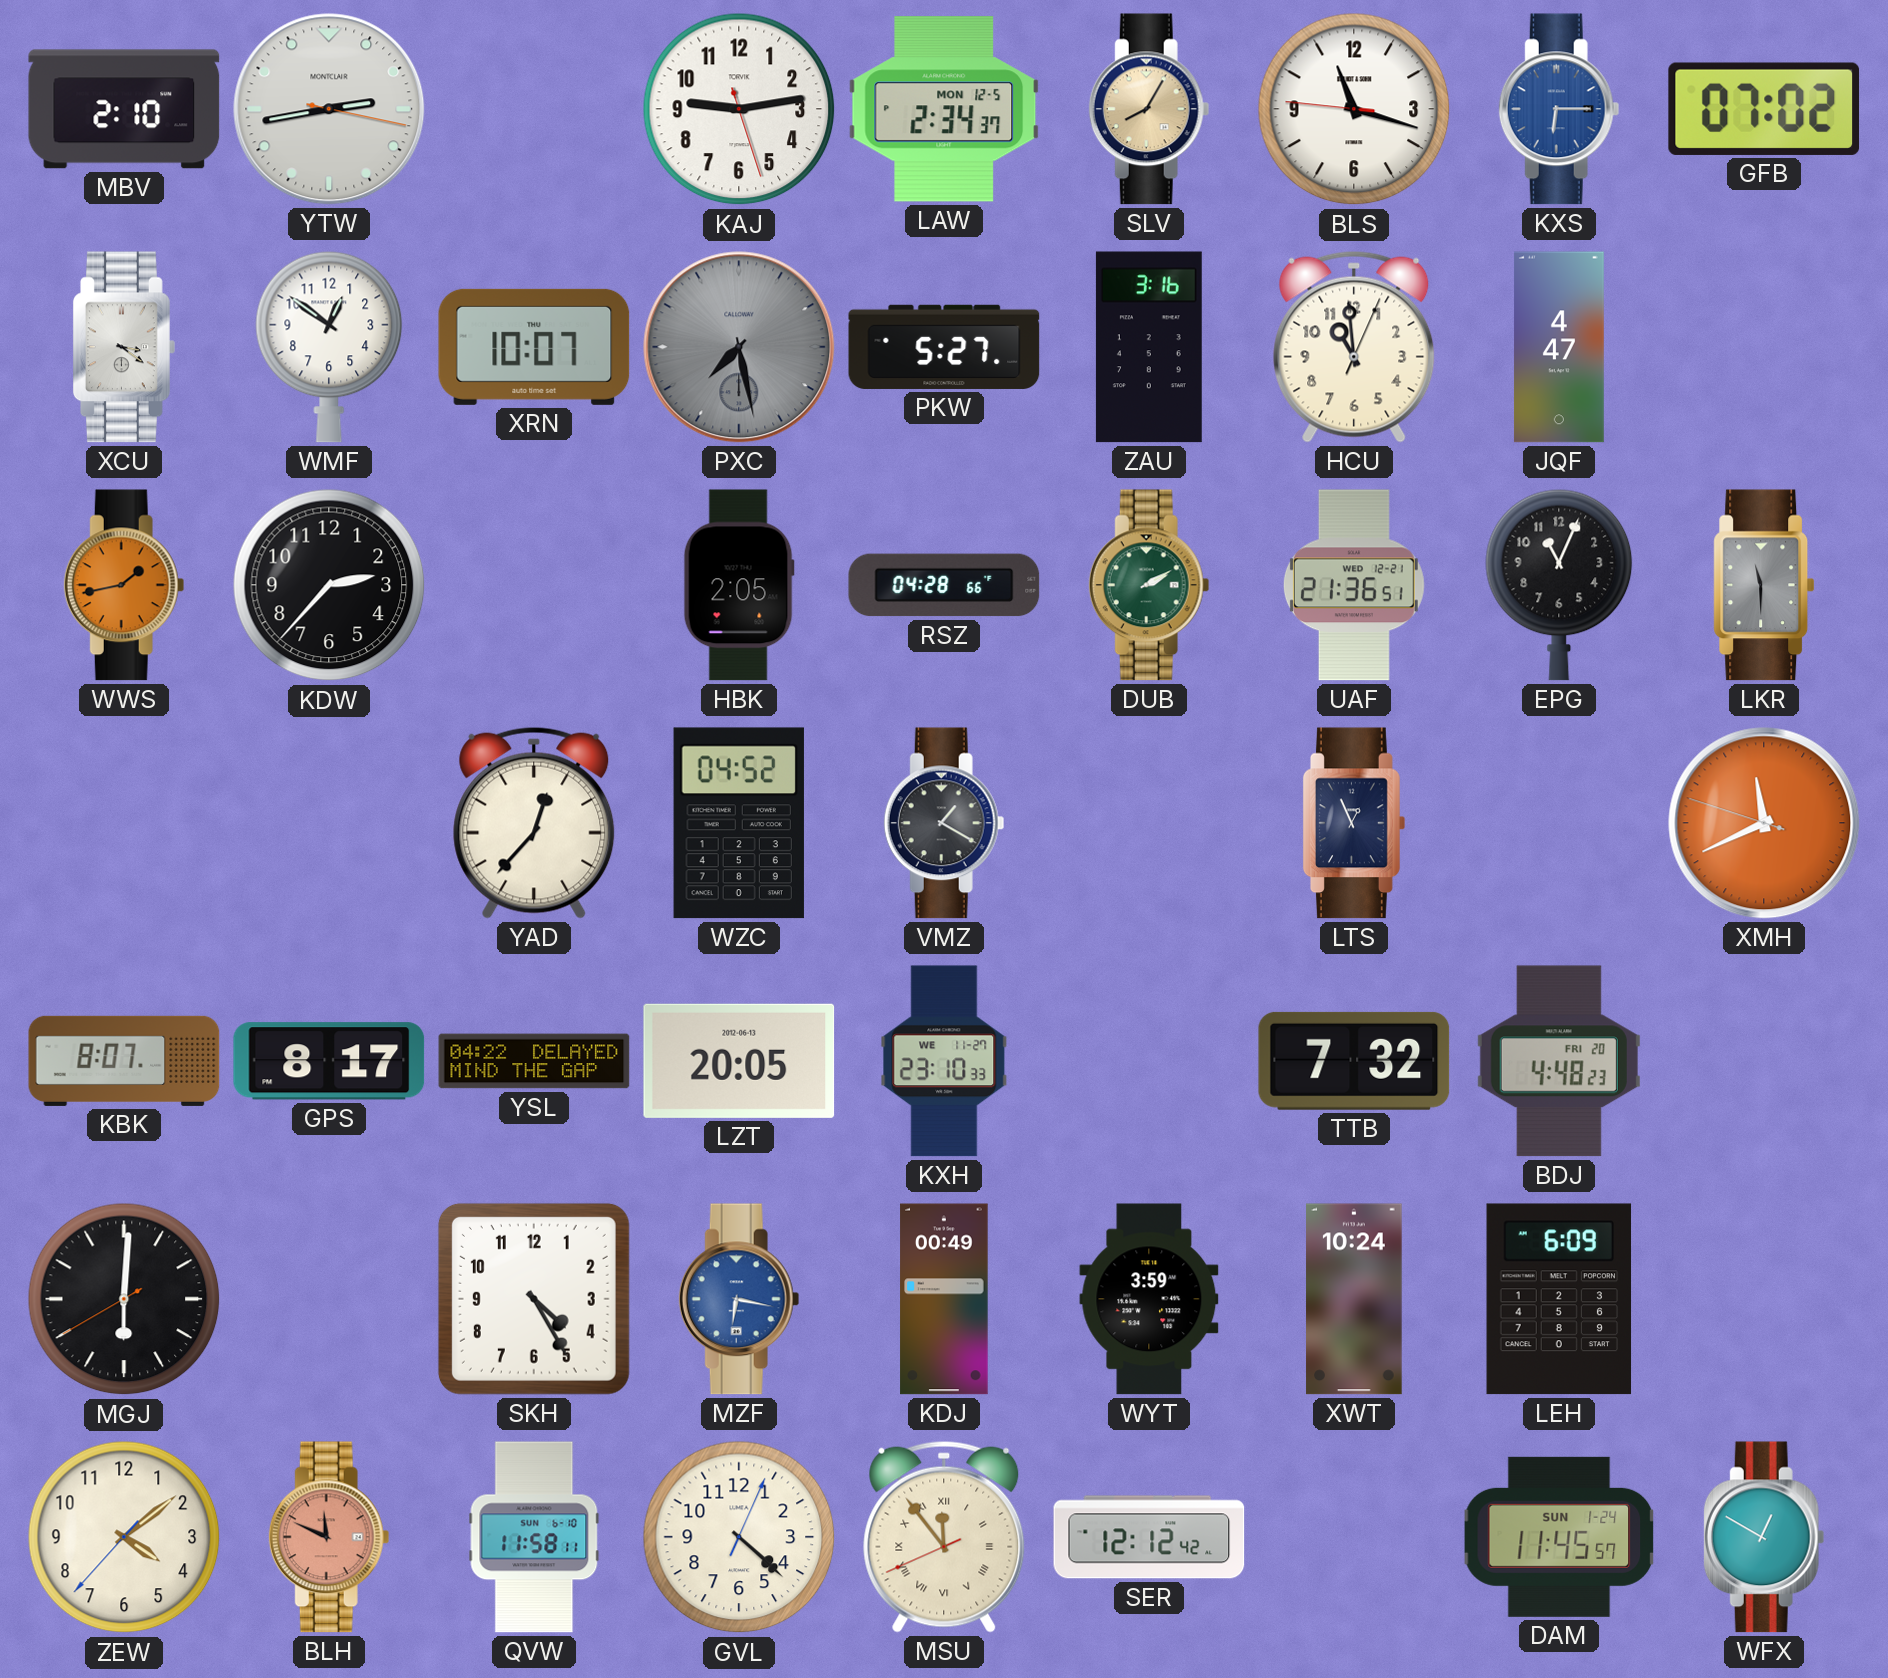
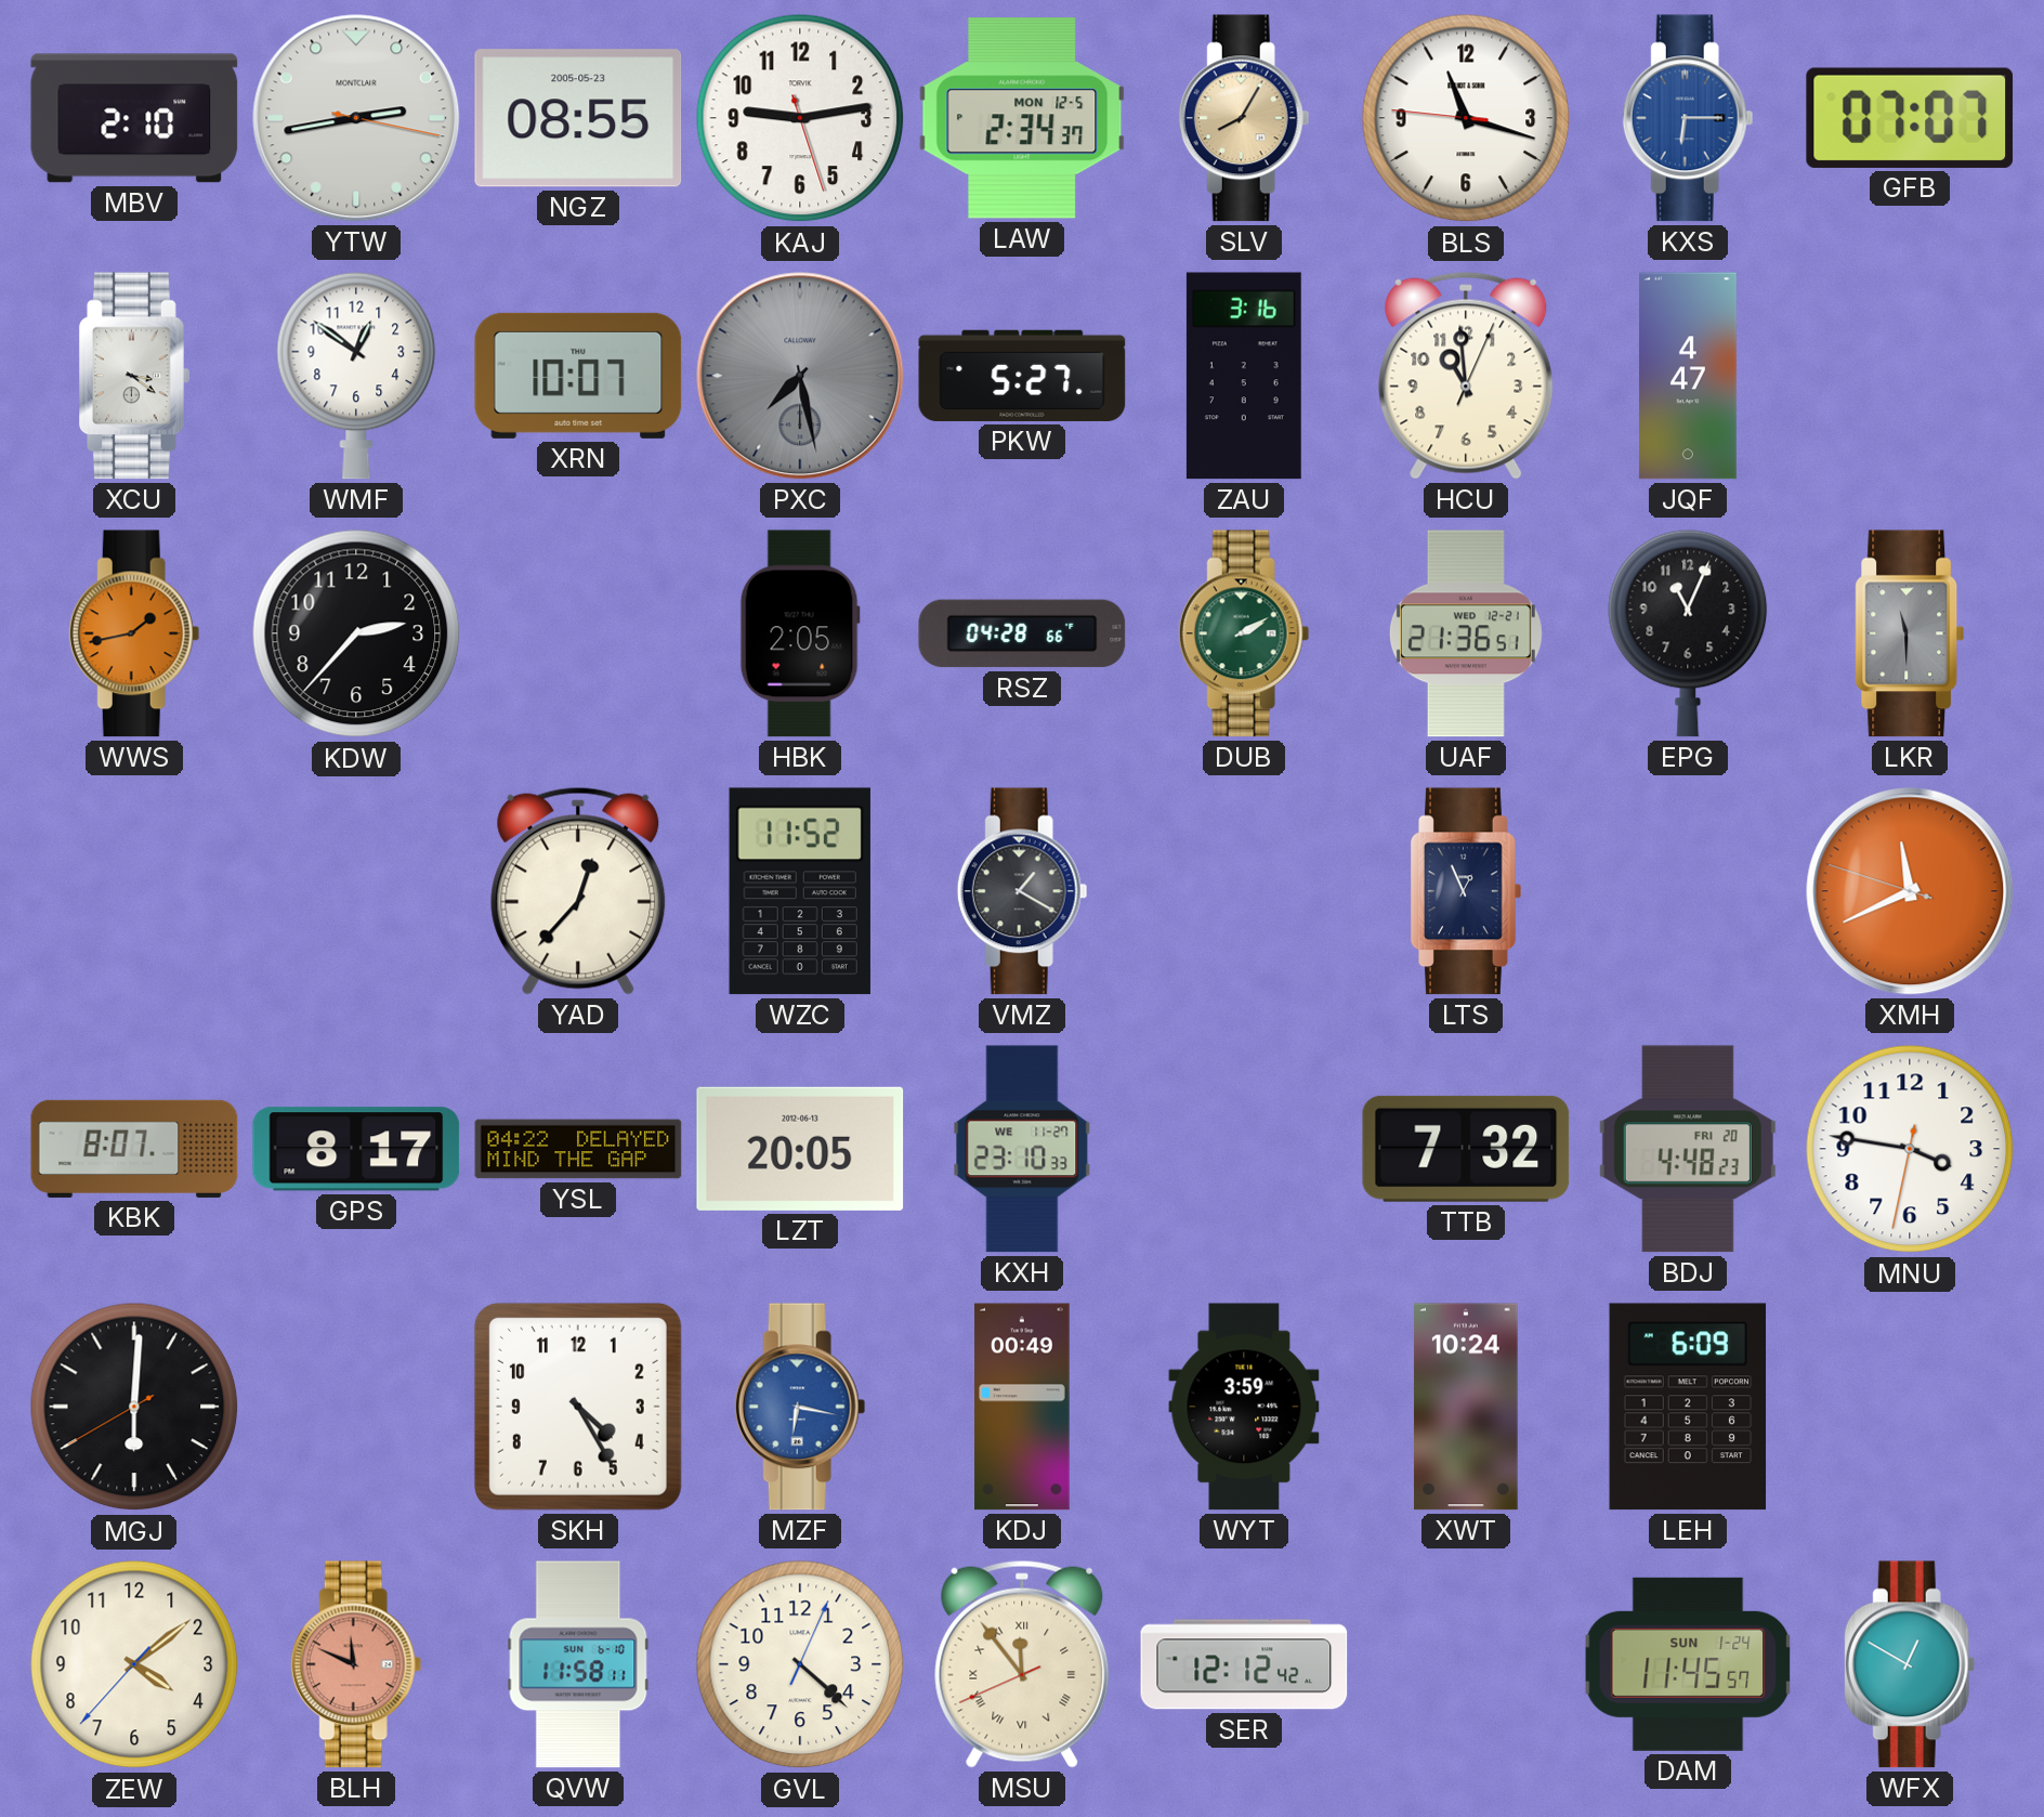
NGZ: none -> 08:55 (578, 118)
GFB: 07:02 -> 07:07 (1910, 118)
WZC: 04:52 -> 11:52 (800, 891)
MNU: none -> 3:46 (1910, 1149)
